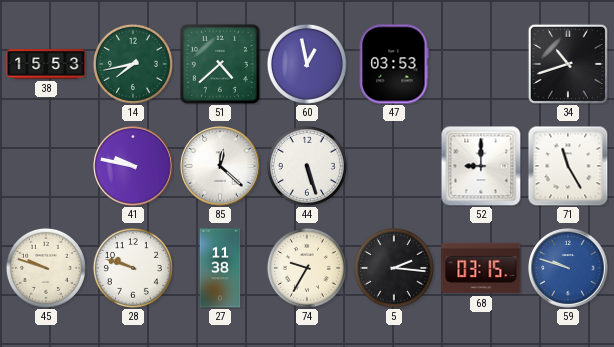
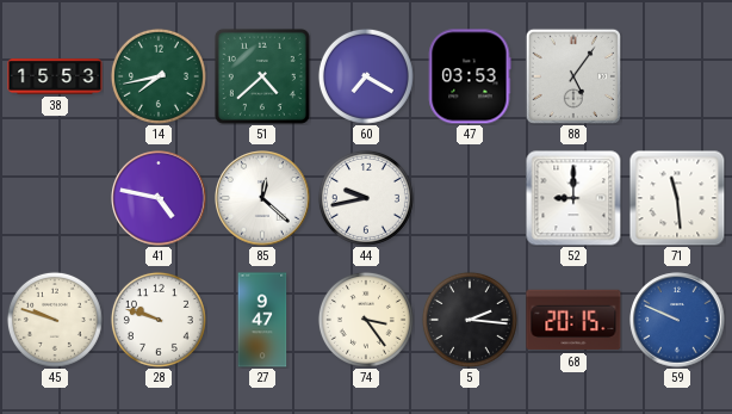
60: 12:58 -> 7:20 (366, 76)
88: none -> 5:06 (573, 76)
34: 10:42 -> none (568, 64)
41: 9:47 -> 4:47 (159, 198)
44: 5:27 -> 9:43 (366, 198)
71: 11:25 -> 11:29 (677, 198)
27: 11:38 -> 9:47 (262, 320)
74: 9:35 -> 3:24 (366, 320)
68: 03:15 -> 20:15 (573, 320)
59: 9:48 -> 9:49 (677, 320)
